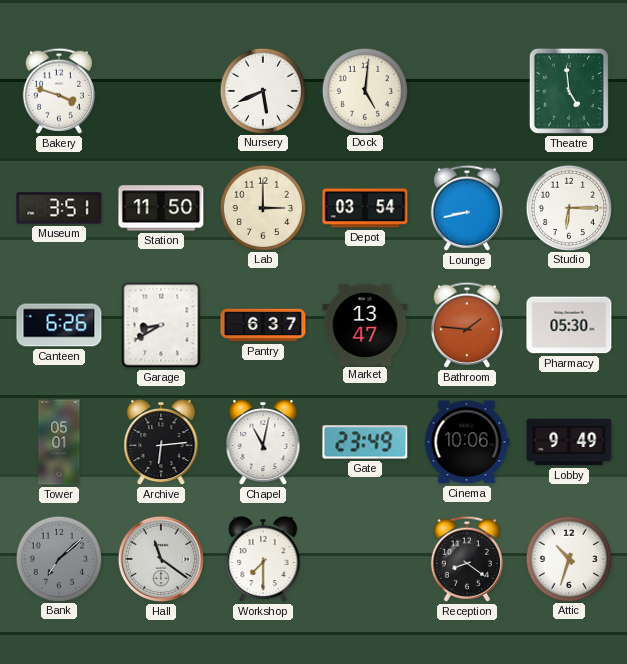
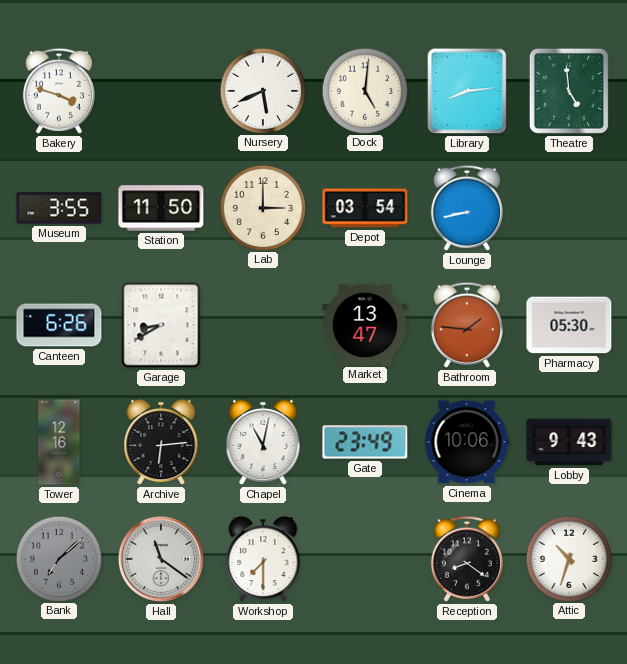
Library: none -> 8:14 (467, 91)
Museum: 3:51 -> 3:55 (59, 208)
Studio: 6:15 -> none (568, 207)
Pantry: 6:37 -> none (263, 325)
Tower: 05:01 -> 12:16 (59, 442)
Lobby: 9:49 -> 9:43 (569, 442)
